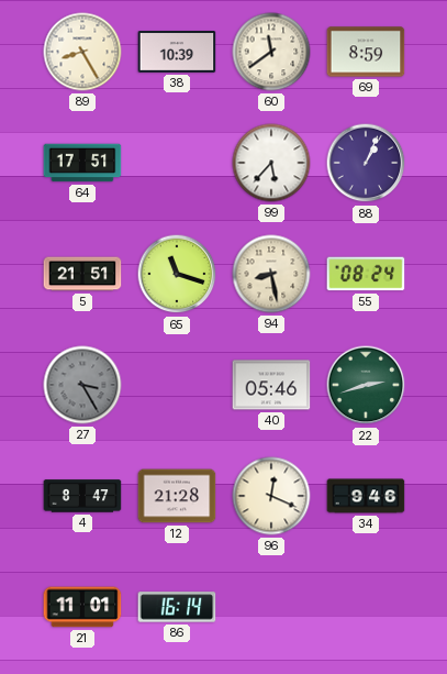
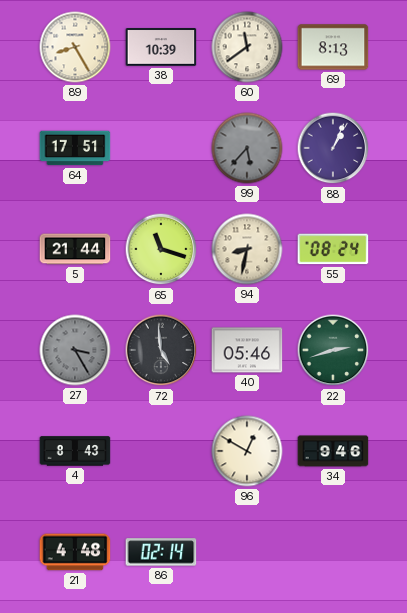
69: 8:59 -> 8:13 (333, 47)
99 dial: white -> grey (247, 148)
5: 21:51 -> 21:44 (75, 249)
94: 8:28 -> 8:32 (247, 249)
72: none -> 4:59 (161, 350)
4: 8:47 -> 8:43 (75, 451)
12: 21:28 -> none (177, 496)
96: 12:19 -> 12:50 (247, 451)
21: 11:01 -> 4:48 (75, 552)
86: 16:14 -> 02:14 (161, 552)
